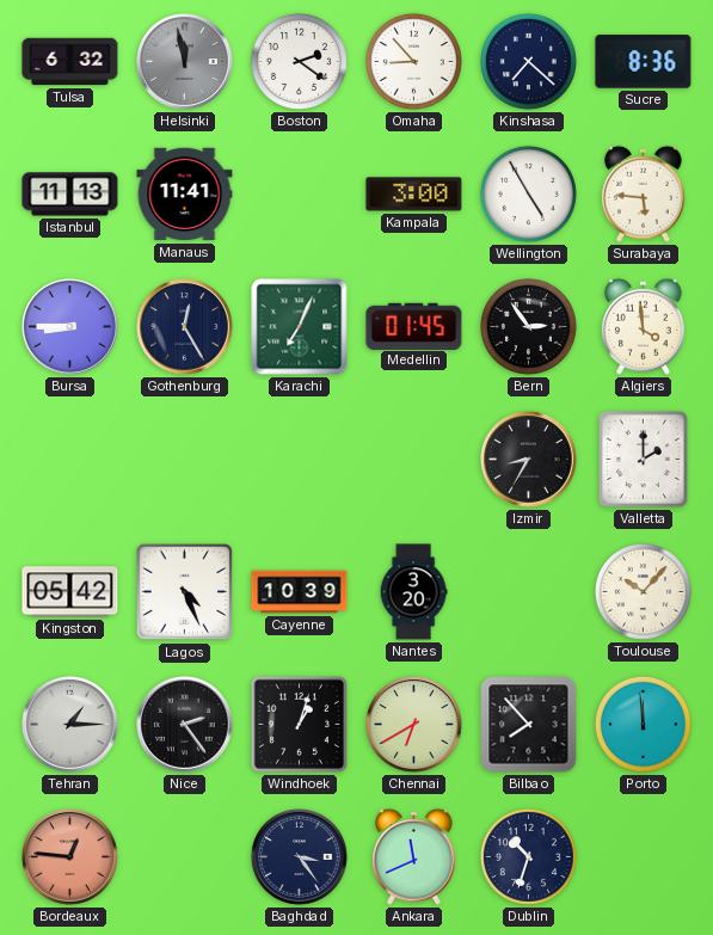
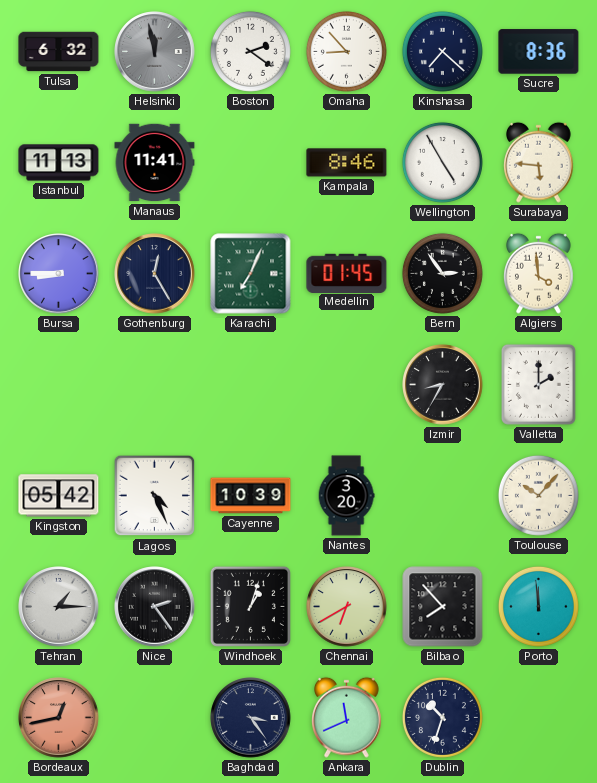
Kampala: 3:00 -> 8:46 (347, 163)
Bordeaux: 12:46 -> 12:43 (59, 718)
